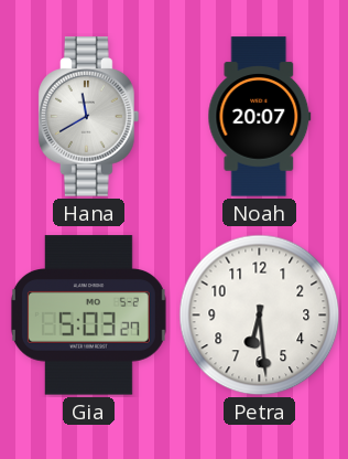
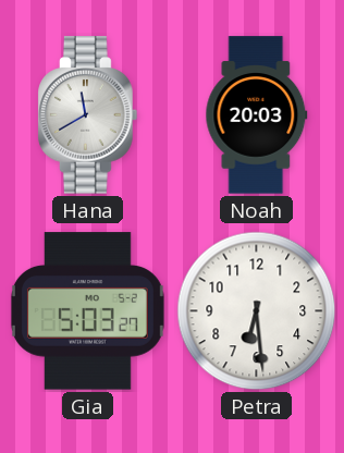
Noah: 20:07 -> 20:03 (257, 115)
